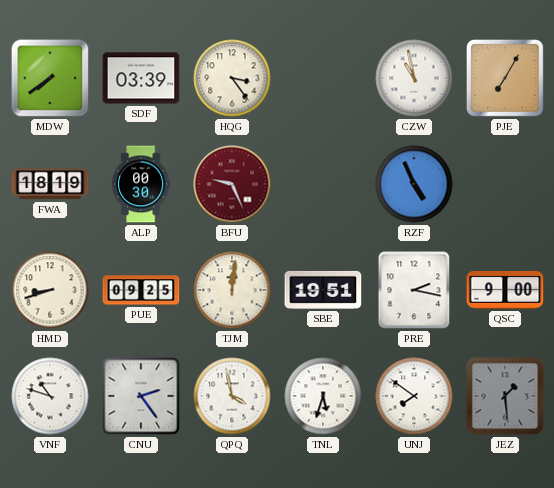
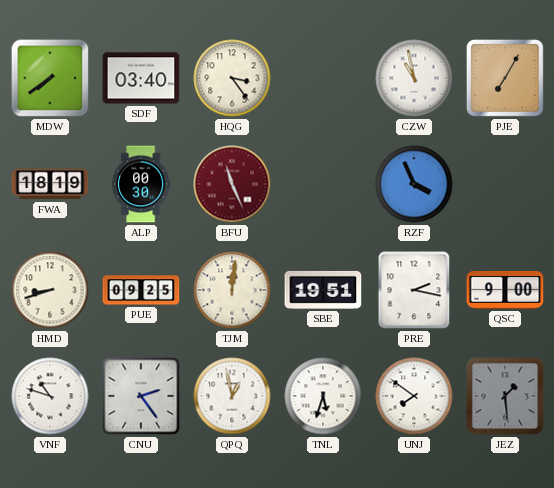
SDF: 03:39 -> 03:40 (141, 78)
BFU: 9:26 -> 11:26 (232, 184)
RZF: 4:56 -> 3:56 (414, 184)
QPQ: 3:58 -> 12:58 (232, 396)
